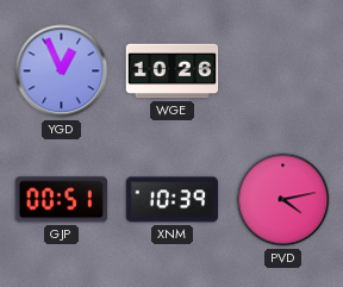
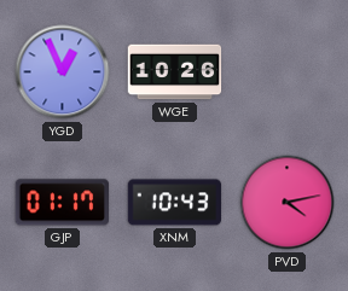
GJP: 00:51 -> 01:17 (62, 203)
XNM: 10:39 -> 10:43 (175, 203)
